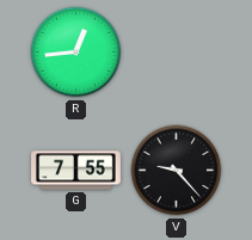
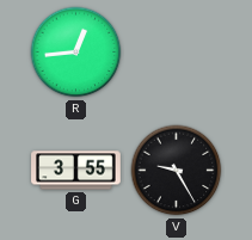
G: 7:55 -> 3:55 (76, 171)
V: 9:23 -> 9:25 (177, 171)
